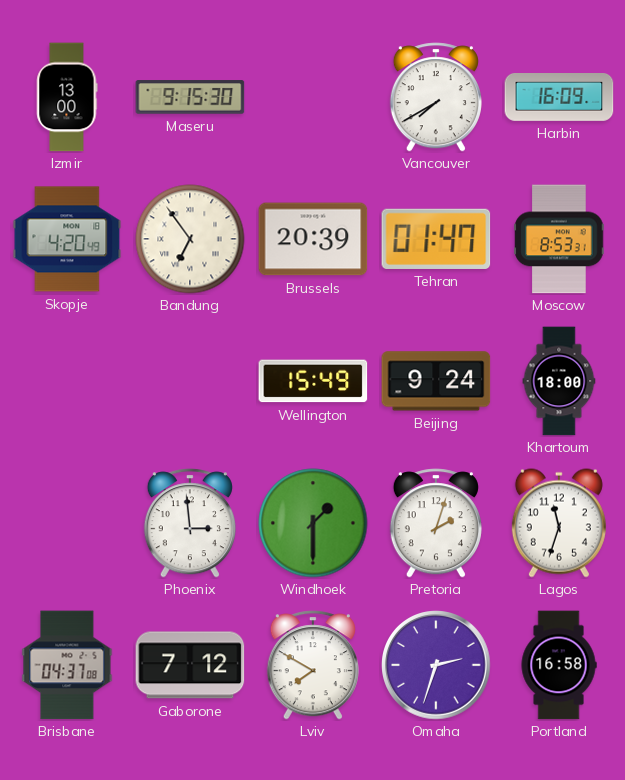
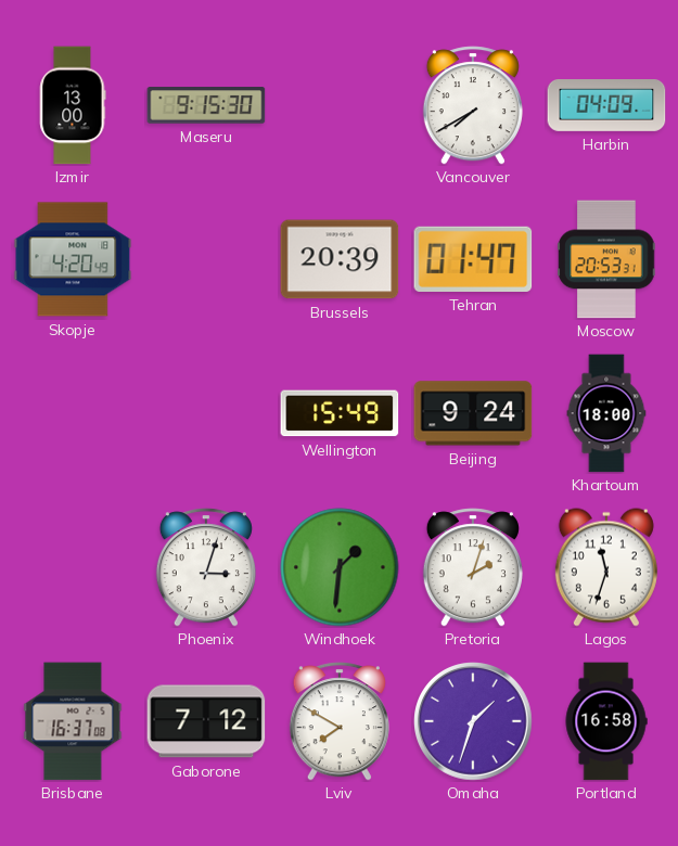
Harbin: 16:09 -> 04:09 (606, 106)
Bandung: 6:54 -> none (190, 239)
Moscow: 8:53 -> 20:53 (606, 259)
Phoenix: 2:59 -> 3:03 (206, 567)
Windhoek: 1:30 -> 1:31 (340, 567)
Brisbane: 04:37 -> 16:37 (73, 721)
Omaha: 2:33 -> 1:33 (473, 721)
